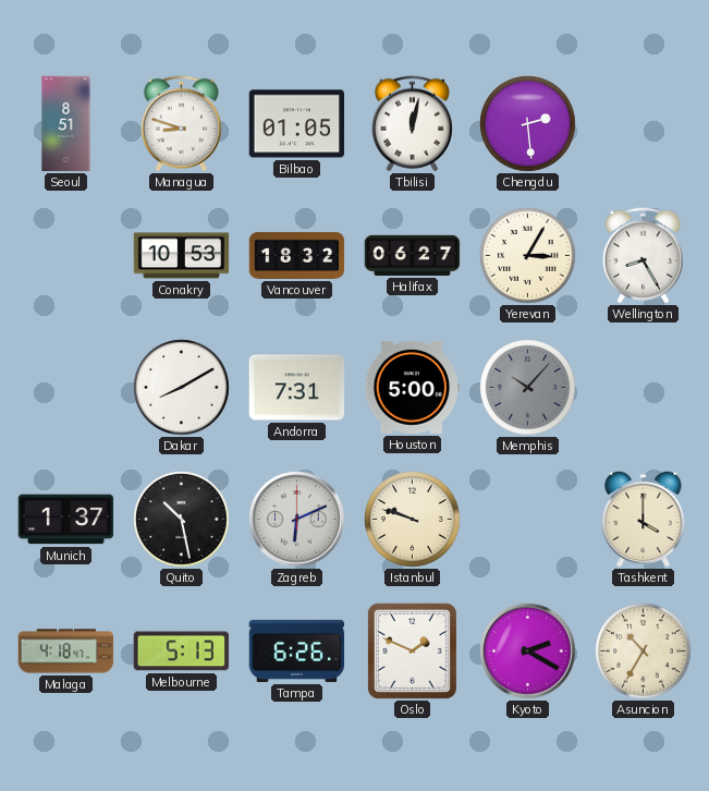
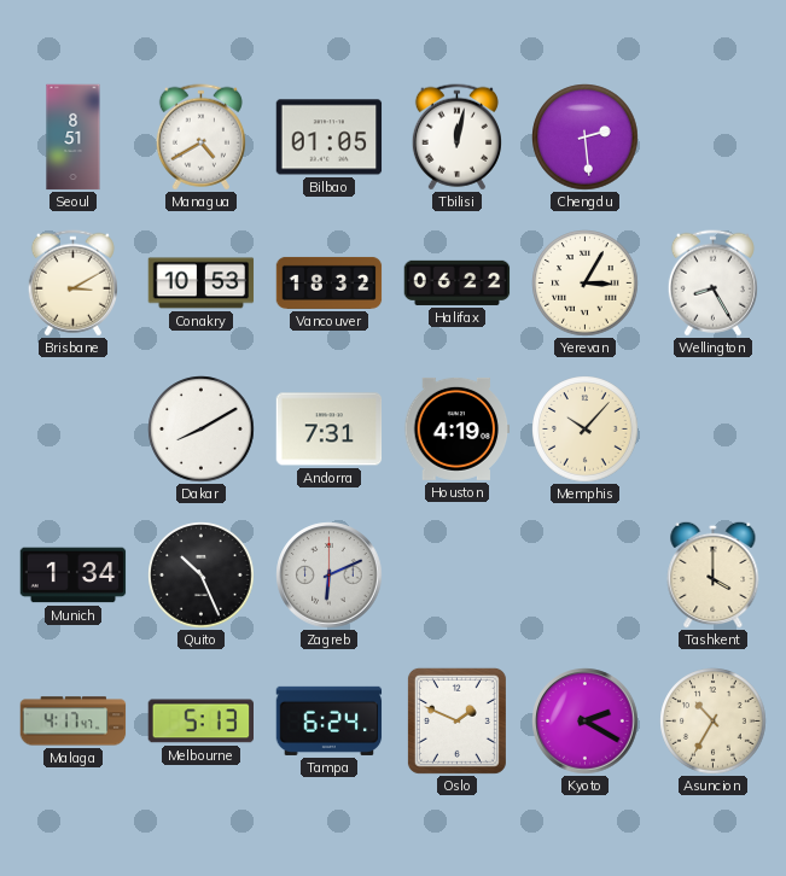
Managua: 8:48 -> 4:40 (200, 138)
Brisbane: none -> 3:10 (72, 284)
Halifax: 06:27 -> 06:22 (458, 282)
Houston: 5:00 -> 4:19 (458, 428)
Memphis dial: grey -> cream (586, 430)
Munich: 1:37 -> 1:34 (74, 576)
Quito: 10:28 -> 10:26 (202, 576)
Istanbul: 9:48 -> none (413, 520)
Malaga: 4:18 -> 4:17 (74, 722)
Tampa: 6:26 -> 6:24 (330, 720)
